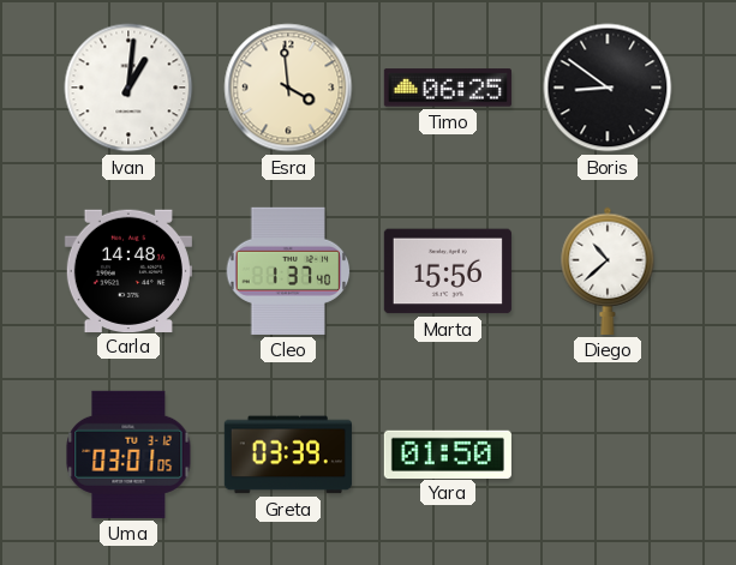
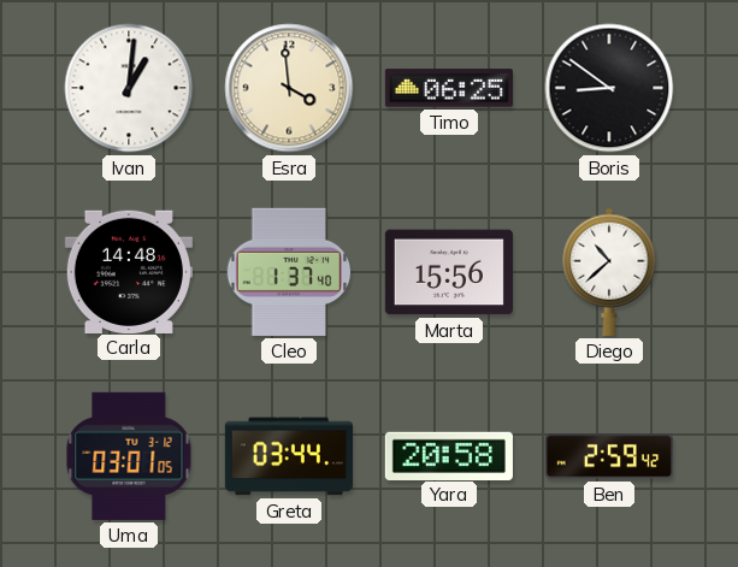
Greta: 03:39 -> 03:44 (289, 456)
Yara: 01:50 -> 20:58 (449, 455)
Ben: none -> 2:59 (609, 456)
